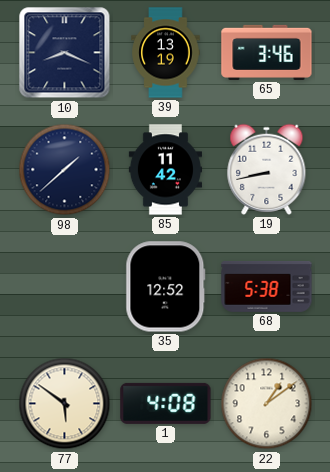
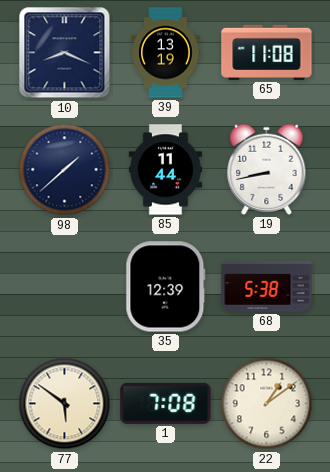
65: 3:46 -> 11:08 (267, 52)
85: 11:42 -> 11:44 (165, 170)
35: 12:52 -> 12:39 (166, 287)
1: 4:08 -> 7:08 (166, 403)
